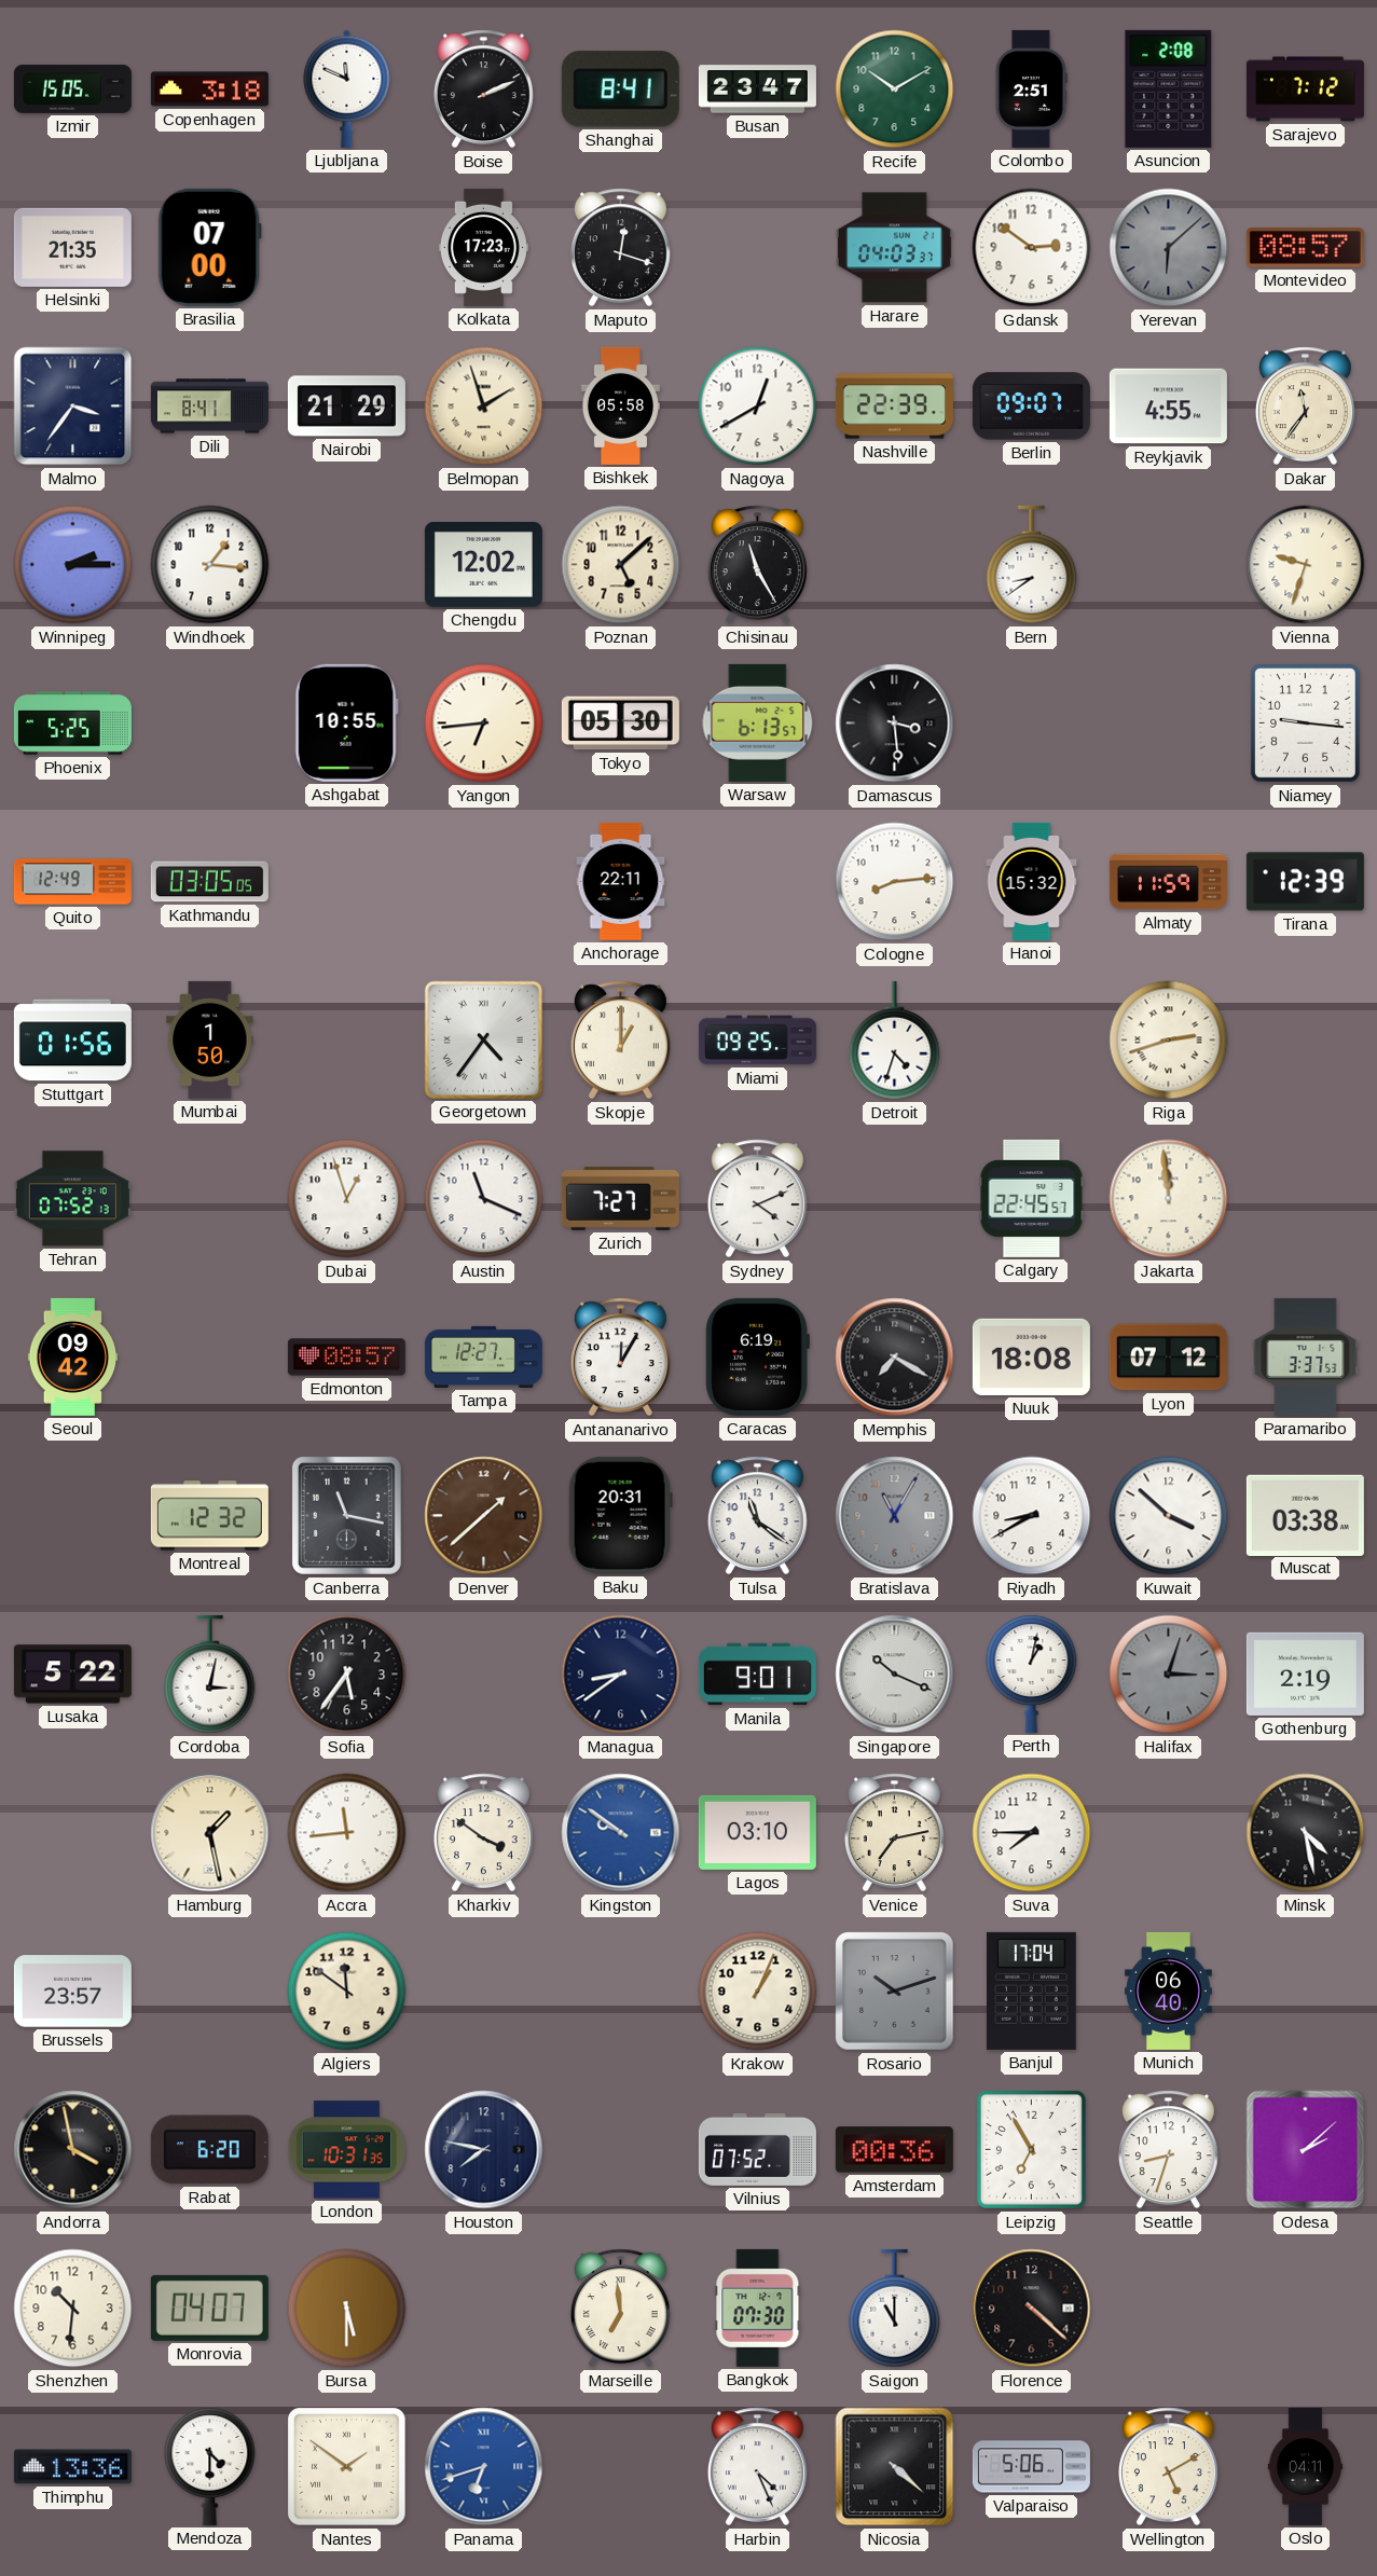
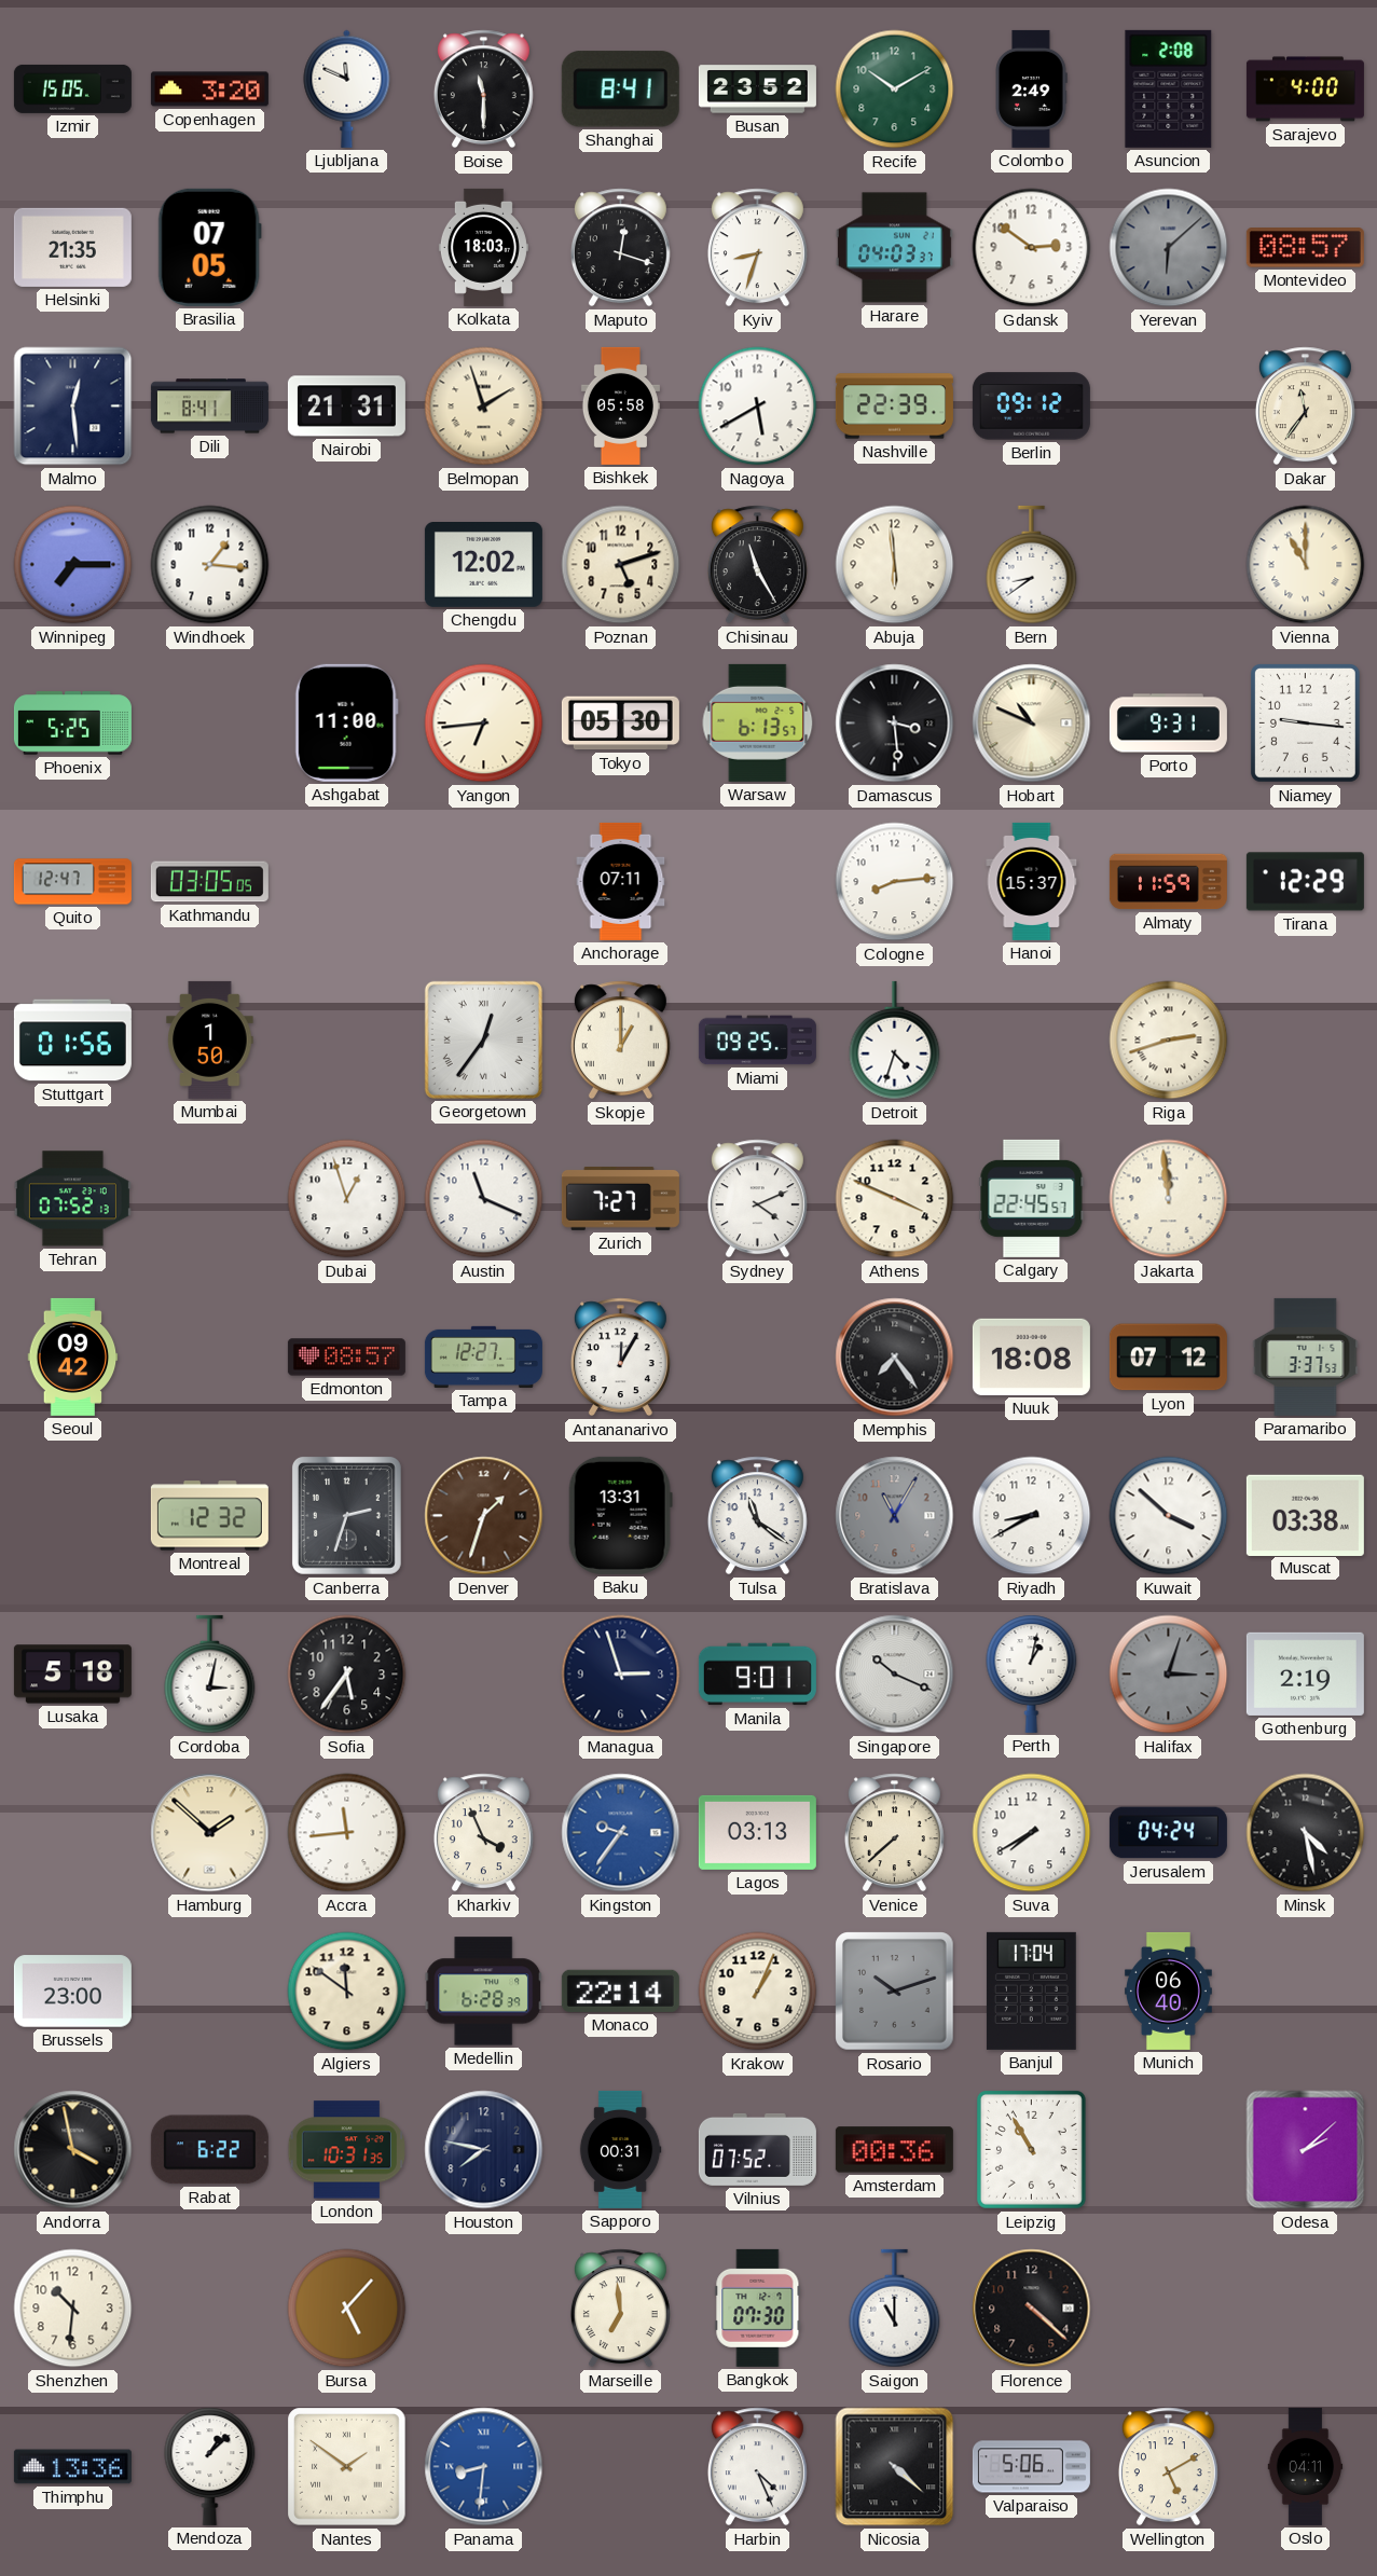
Copenhagen: 3:18 -> 3:20 (209, 89)
Boise: 2:11 -> 11:30 (483, 89)
Busan: 23:47 -> 23:52 (757, 89)
Colombo: 2:51 -> 2:49 (1031, 88)
Sarajevo: 7:12 -> 4:00 (1305, 89)
Brasilia: 07:00 -> 07:05 (209, 247)
Kolkata: 17:23 -> 18:03 (483, 247)
Kyiv: none -> 8:33 (757, 248)
Malmo: 3:36 -> 12:29 (73, 407)
Nairobi: 21:29 -> 21:31 (346, 407)
Nagoya: 12:40 -> 5:40 (758, 407)
Berlin: 09:07 -> 09:12 (1031, 407)
Reykjavik: 4:55 -> none (1168, 407)
Winnipeg: 2:15 -> 7:15 (73, 565)
Poznan: 5:08 -> 5:12 (621, 565)
Abuja: none -> 5:59 (895, 565)
Vienna: 9:33 -> 11:00 (1306, 565)
Ashgabat: 10:55 -> 11:00 (346, 722)
Hobart: none -> 10:49 (1032, 724)
Porto: none -> 9:31 (1168, 724)
Quito: 12:49 -> 12:47 (72, 882)
Anchorage: 22:11 -> 07:11 (621, 881)
Hanoi: 15:32 -> 15:37 (1032, 881)
Tirana: 12:39 -> 12:29 (1305, 882)
Georgetown: 4:36 -> 12:36 (483, 1039)
Athens: none -> 3:49 (895, 1199)
Caracas: 6:19 -> none (757, 1356)
Memphis: 7:20 -> 7:24 (895, 1358)
Canberra: 11:17 -> 2:33 (346, 1515)
Denver: 1:38 -> 1:33 (484, 1516)
Baku: 20:31 -> 13:31 (620, 1515)
Lusaka: 5:22 -> 5:18 (72, 1675)
Managua: 8:39 -> 2:57 (621, 1675)
Hamburg: 1:28 -> 1:52 (210, 1833)
Kharkiv: 3:51 -> 3:56 (483, 1833)
Kingston: 9:51 -> 9:36 (621, 1833)
Lagos: 03:10 -> 03:13 (757, 1832)
Venice: 7:13 -> 7:38 (894, 1833)
Suva: 7:45 -> 7:40 (1032, 1833)
Jerusalem: none -> 04:24 (1168, 1833)
Brussels: 23:57 -> 23:00 (72, 1992)
Medellin: none -> 6:28 (484, 1992)
Monaco: none -> 22:14 (620, 1990)
Rabat: 6:20 -> 6:22 (209, 2150)
Sapporo: none -> 00:31 (620, 2149)
Leipzig: 6:55 -> 10:55 (1031, 2149)
Seattle: 8:33 -> none (1168, 2150)
Monrovia: 04:07 -> none (209, 2308)
Bursa: 5:30 -> 5:07 (347, 2309)
Mendoza: 4:30 -> 1:08 (210, 2466)
Panama: 6:42 -> 8:31 (484, 2467)
